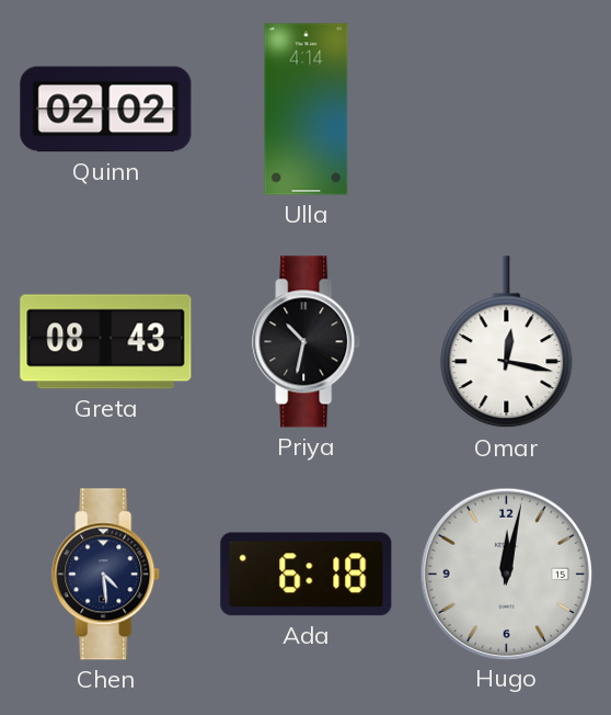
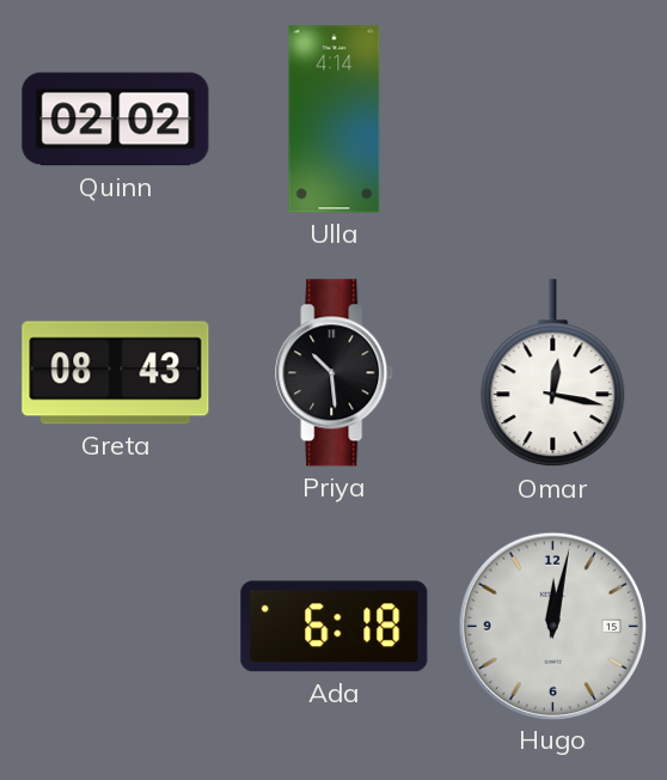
Priya: 10:32 -> 10:29 (335, 373)
Chen: 4:29 -> none (106, 575)
